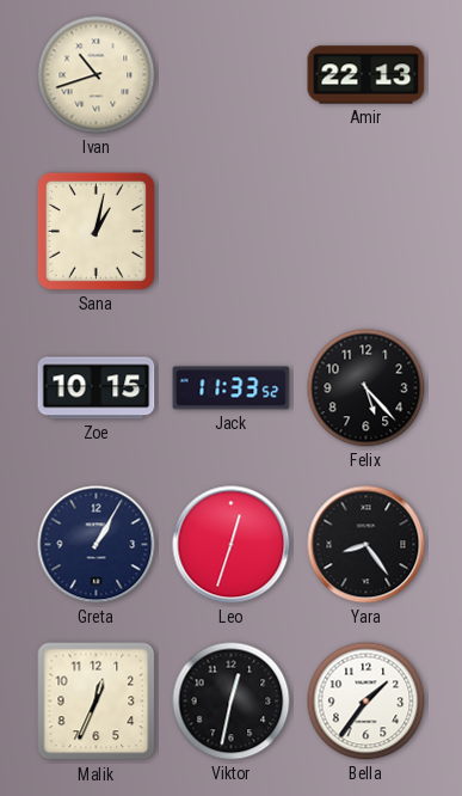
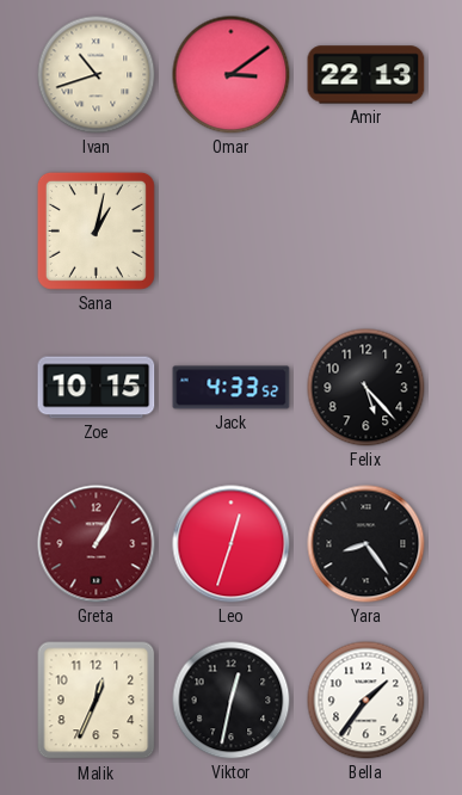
Omar: none -> 3:09 (232, 75)
Jack: 11:33 -> 4:33 (232, 388)
Greta dial: navy -> burgundy (97, 544)
